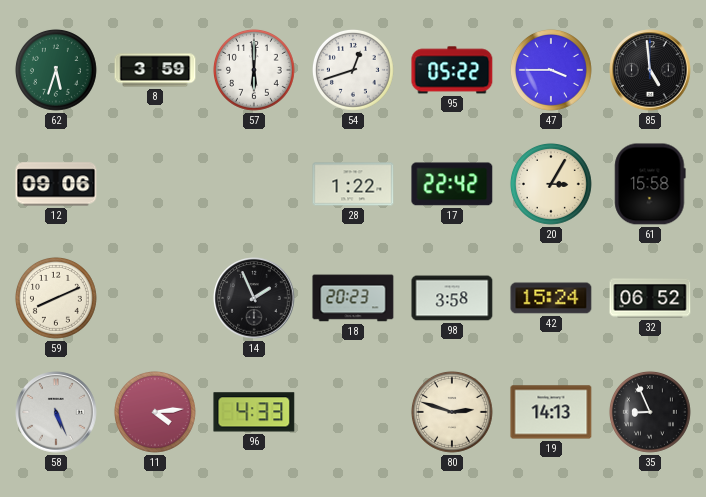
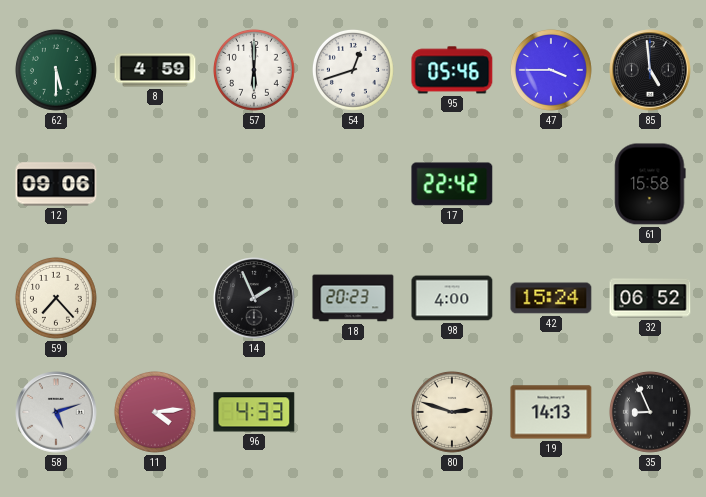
62: 5:33 -> 5:30 (56, 70)
8: 3:59 -> 4:59 (155, 70)
95: 05:22 -> 05:46 (452, 70)
28: 1:22 -> none (353, 184)
20: 3:05 -> none (551, 184)
59: 8:11 -> 7:23 (56, 298)
98: 3:58 -> 4:00 (452, 298)
58: 5:26 -> 5:12 (56, 412)
